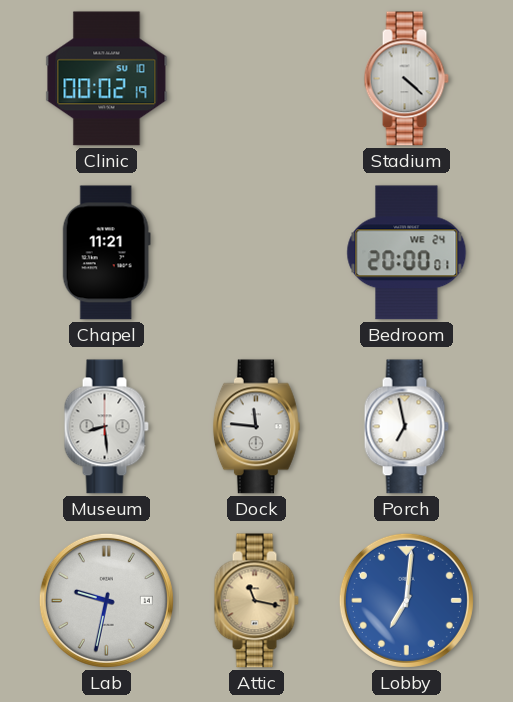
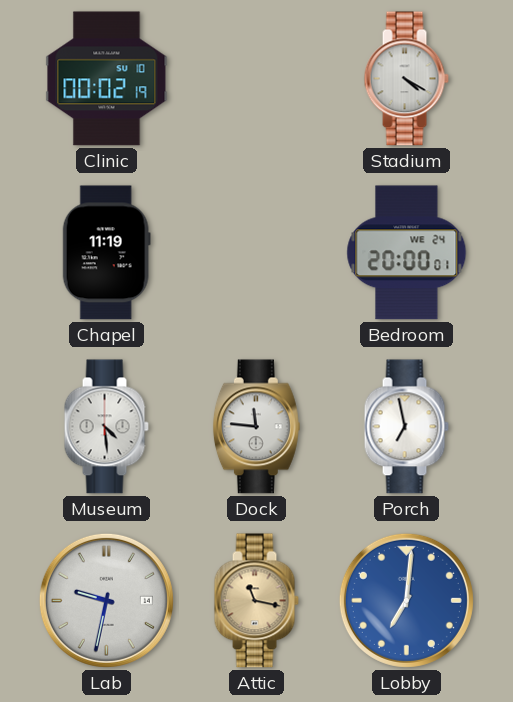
Stadium: 4:22 -> 4:20 (406, 79)
Chapel: 11:21 -> 11:19 (106, 253)
Museum: 8:29 -> 4:29 (106, 427)
